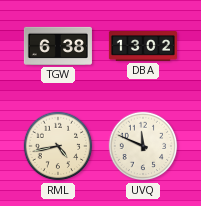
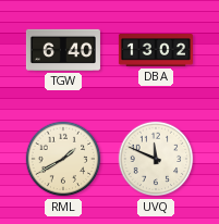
TGW: 6:38 -> 6:40 (63, 50)
RML: 4:43 -> 1:40 (63, 159)
